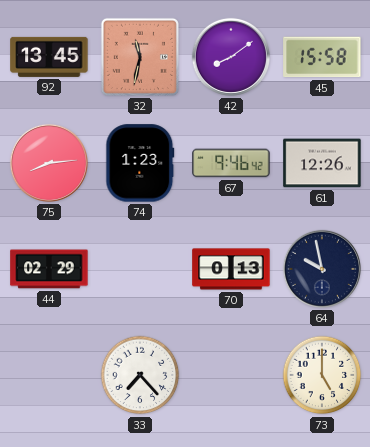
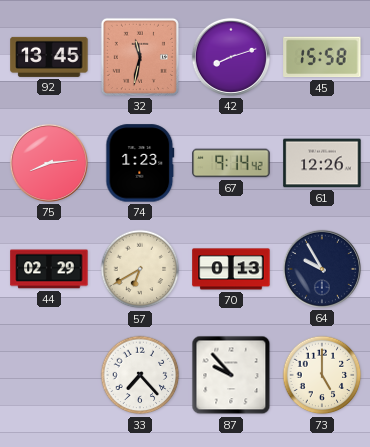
42: 8:09 -> 8:12 (231, 57)
67: 9:46 -> 9:14 (231, 163)
57: none -> 6:40 (140, 269)
64: 9:58 -> 9:55 (322, 269)
87: none -> 9:53 (231, 375)
